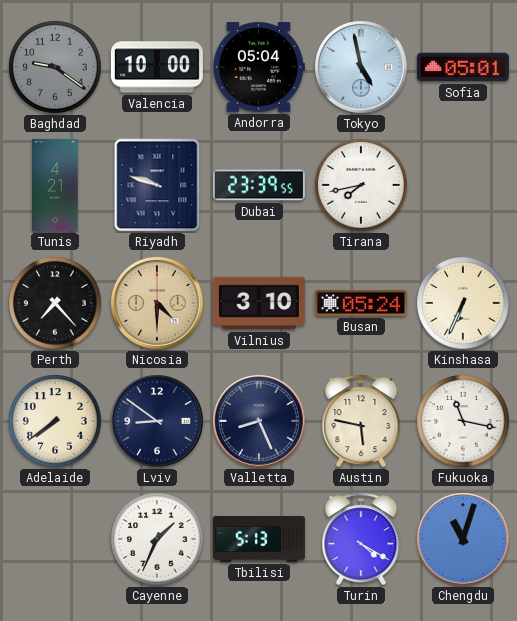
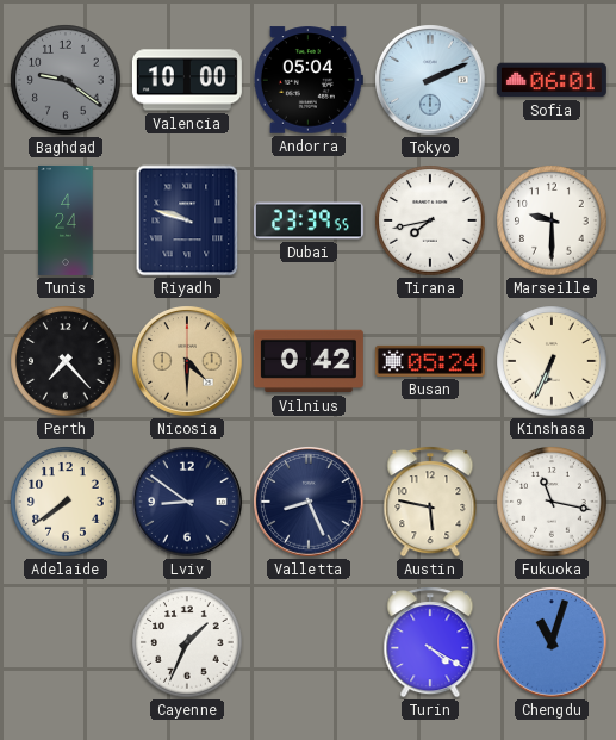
Tokyo: 4:58 -> 2:11 (430, 80)
Sofia: 05:01 -> 06:01 (552, 80)
Tunis: 4:21 -> 4:24 (66, 220)
Marseille: none -> 9:30 (552, 220)
Vilnius: 3:10 -> 0:42 (309, 361)
Tbilisi: 5:13 -> none (259, 539)
